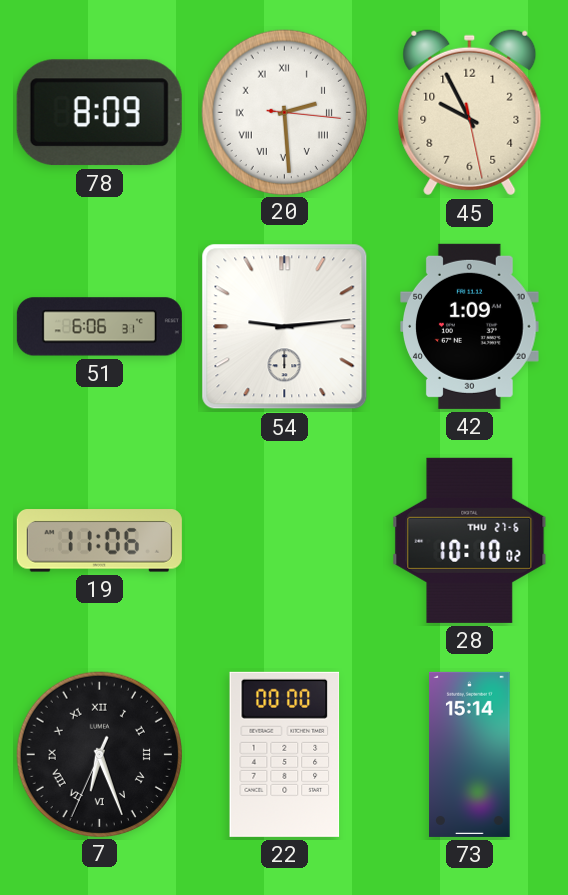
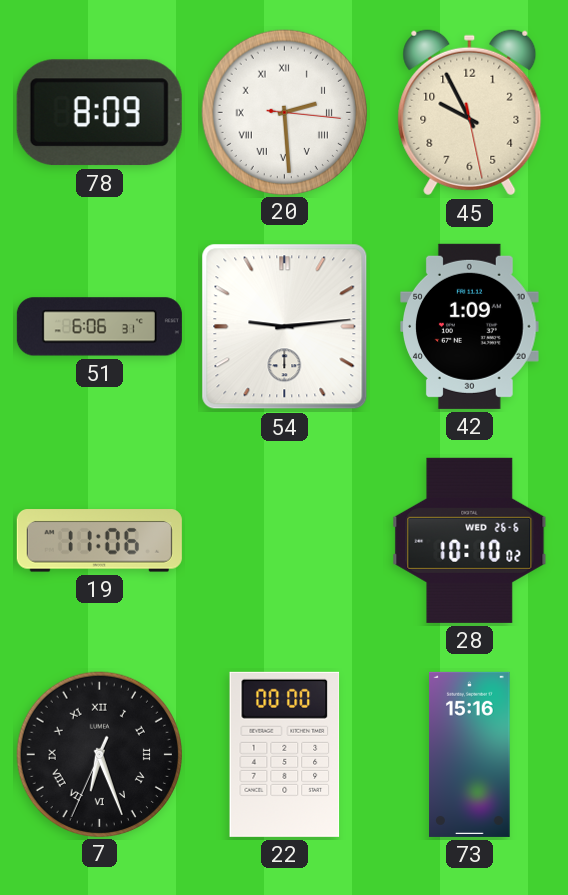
28 date: THU 27-6 -> WED 26-6 (470, 540)
73: 15:14 -> 15:16 (470, 754)
